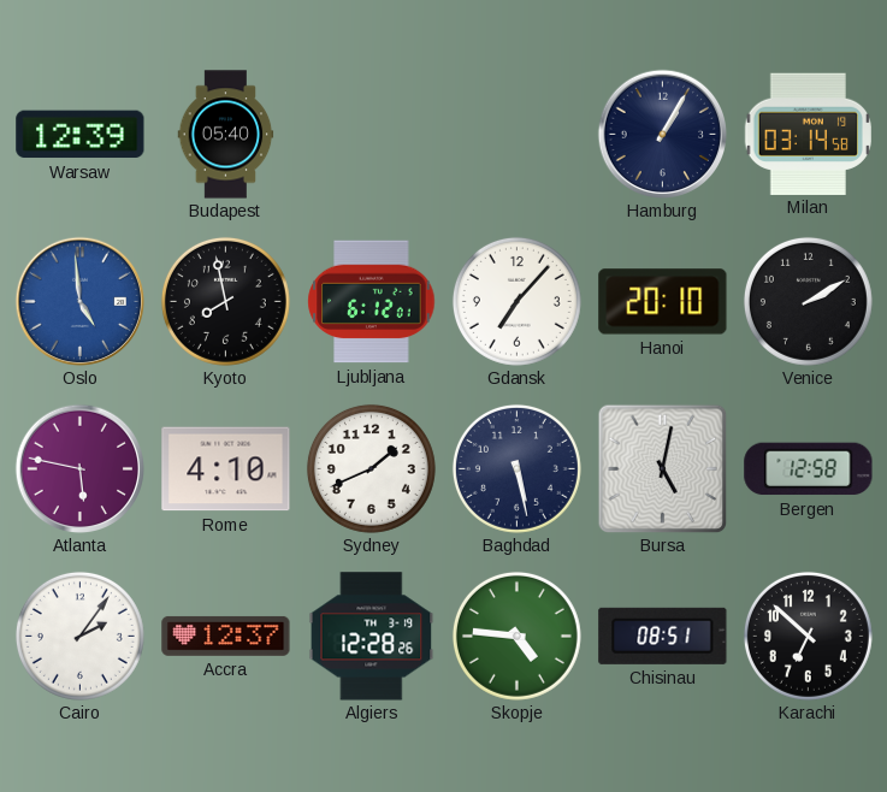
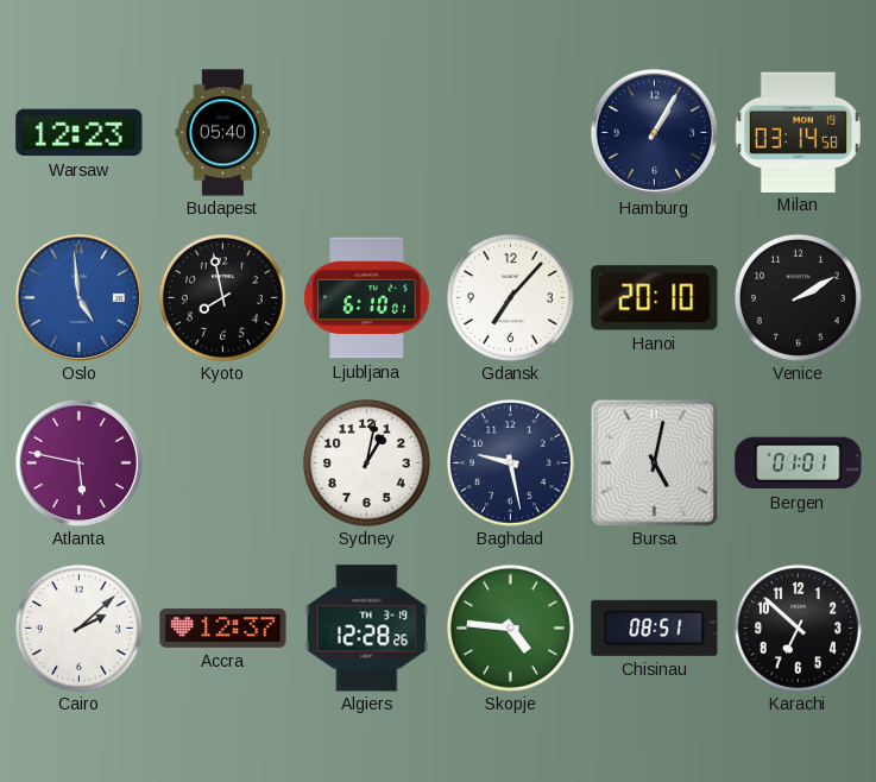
Warsaw: 12:39 -> 12:23 (80, 133)
Ljubljana: 6:12 -> 6:10 (367, 298)
Rome: 4:10 -> none (226, 469)
Sydney: 1:41 -> 1:02 (366, 462)
Baghdad: 5:28 -> 9:28 (510, 462)
Bergen: 12:58 -> 01:01 (799, 463)
Cairo: 2:06 -> 2:08 (78, 628)
